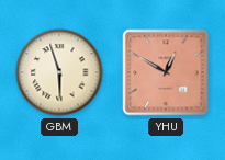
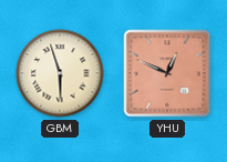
YHU: 12:50 -> 12:49 (167, 73)
